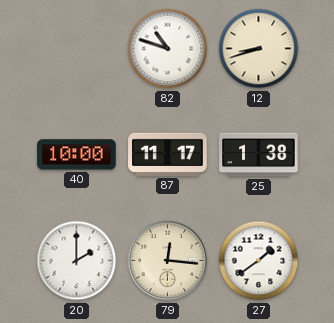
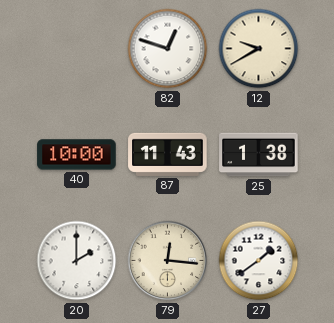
82: 10:48 -> 12:48 (168, 49)
12: 8:42 -> 9:40 (259, 49)
87: 11:17 -> 11:43 (168, 154)
